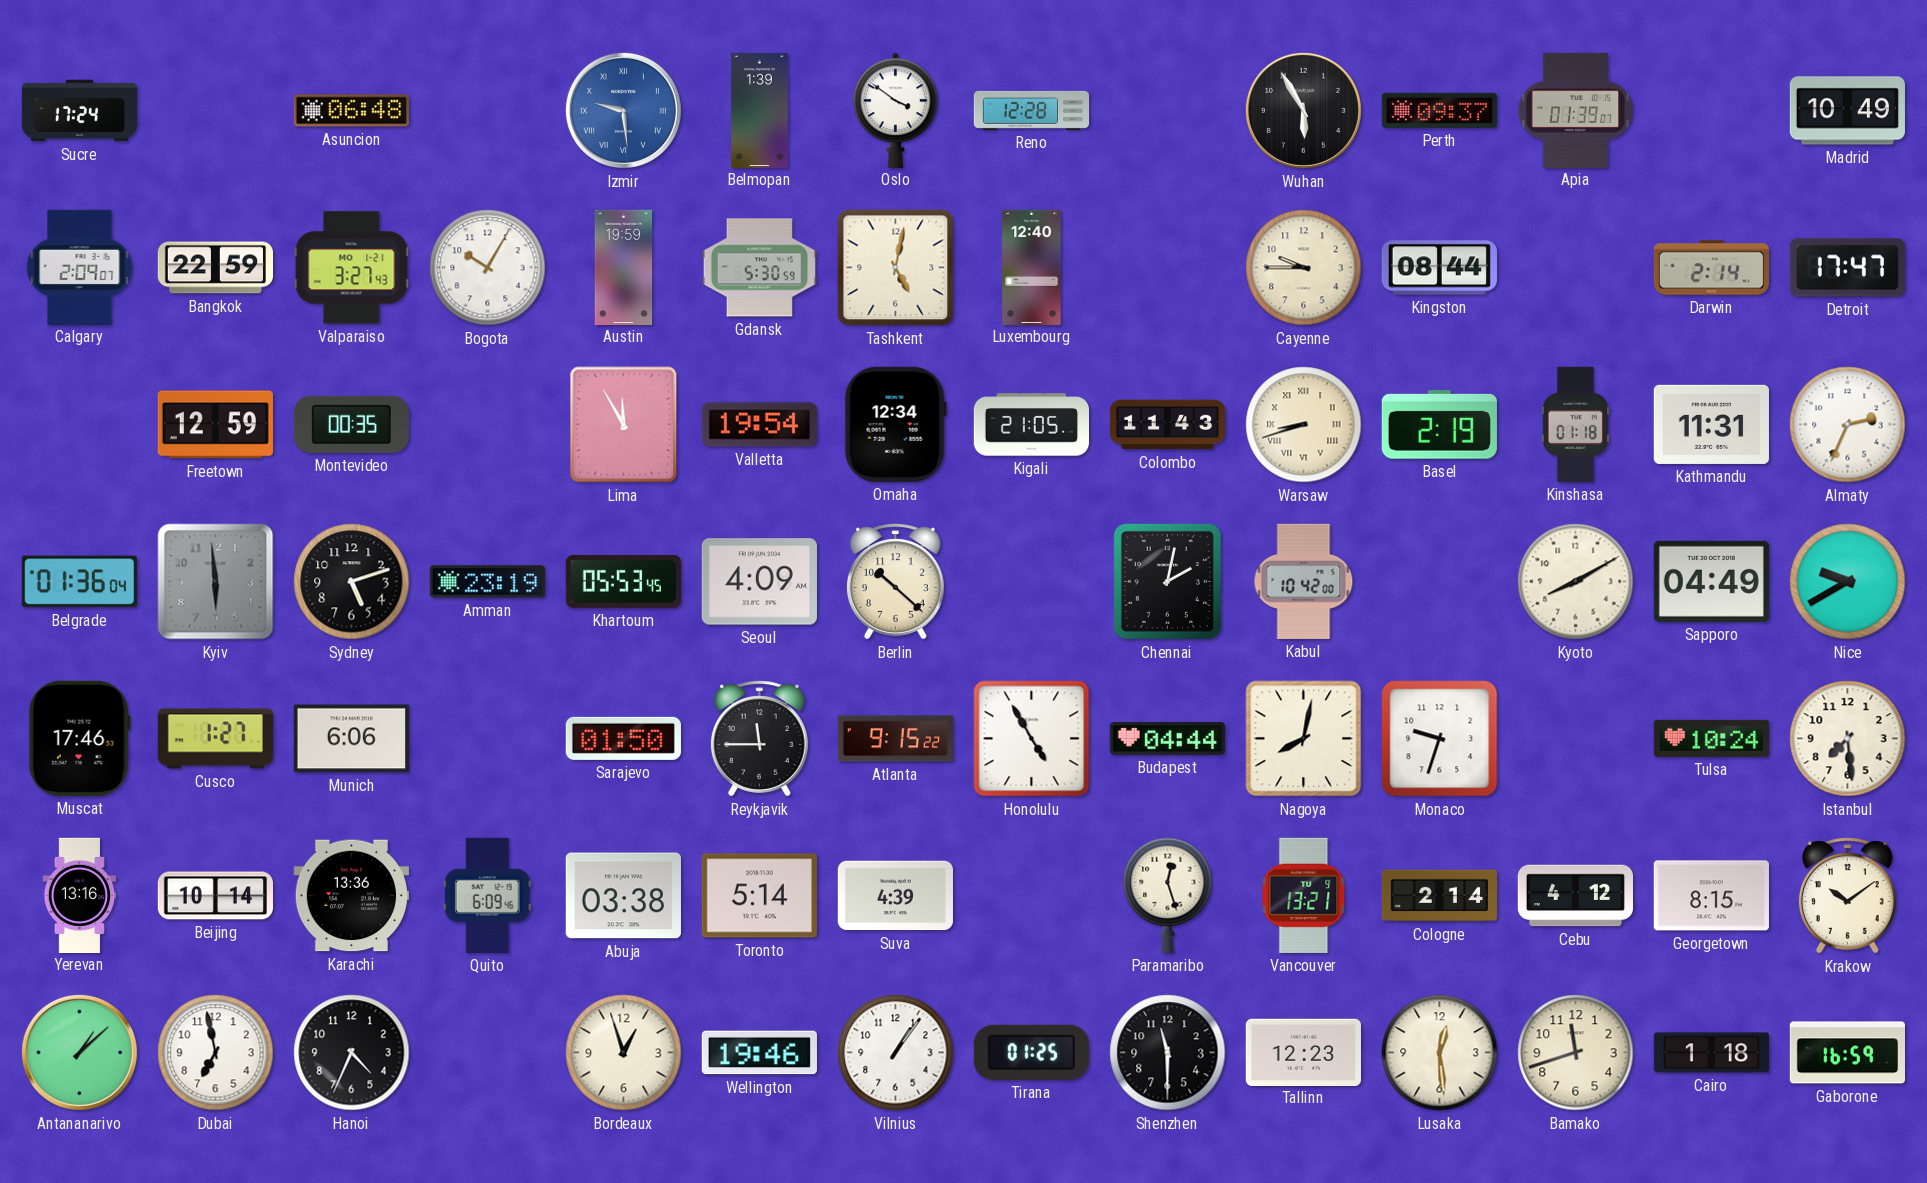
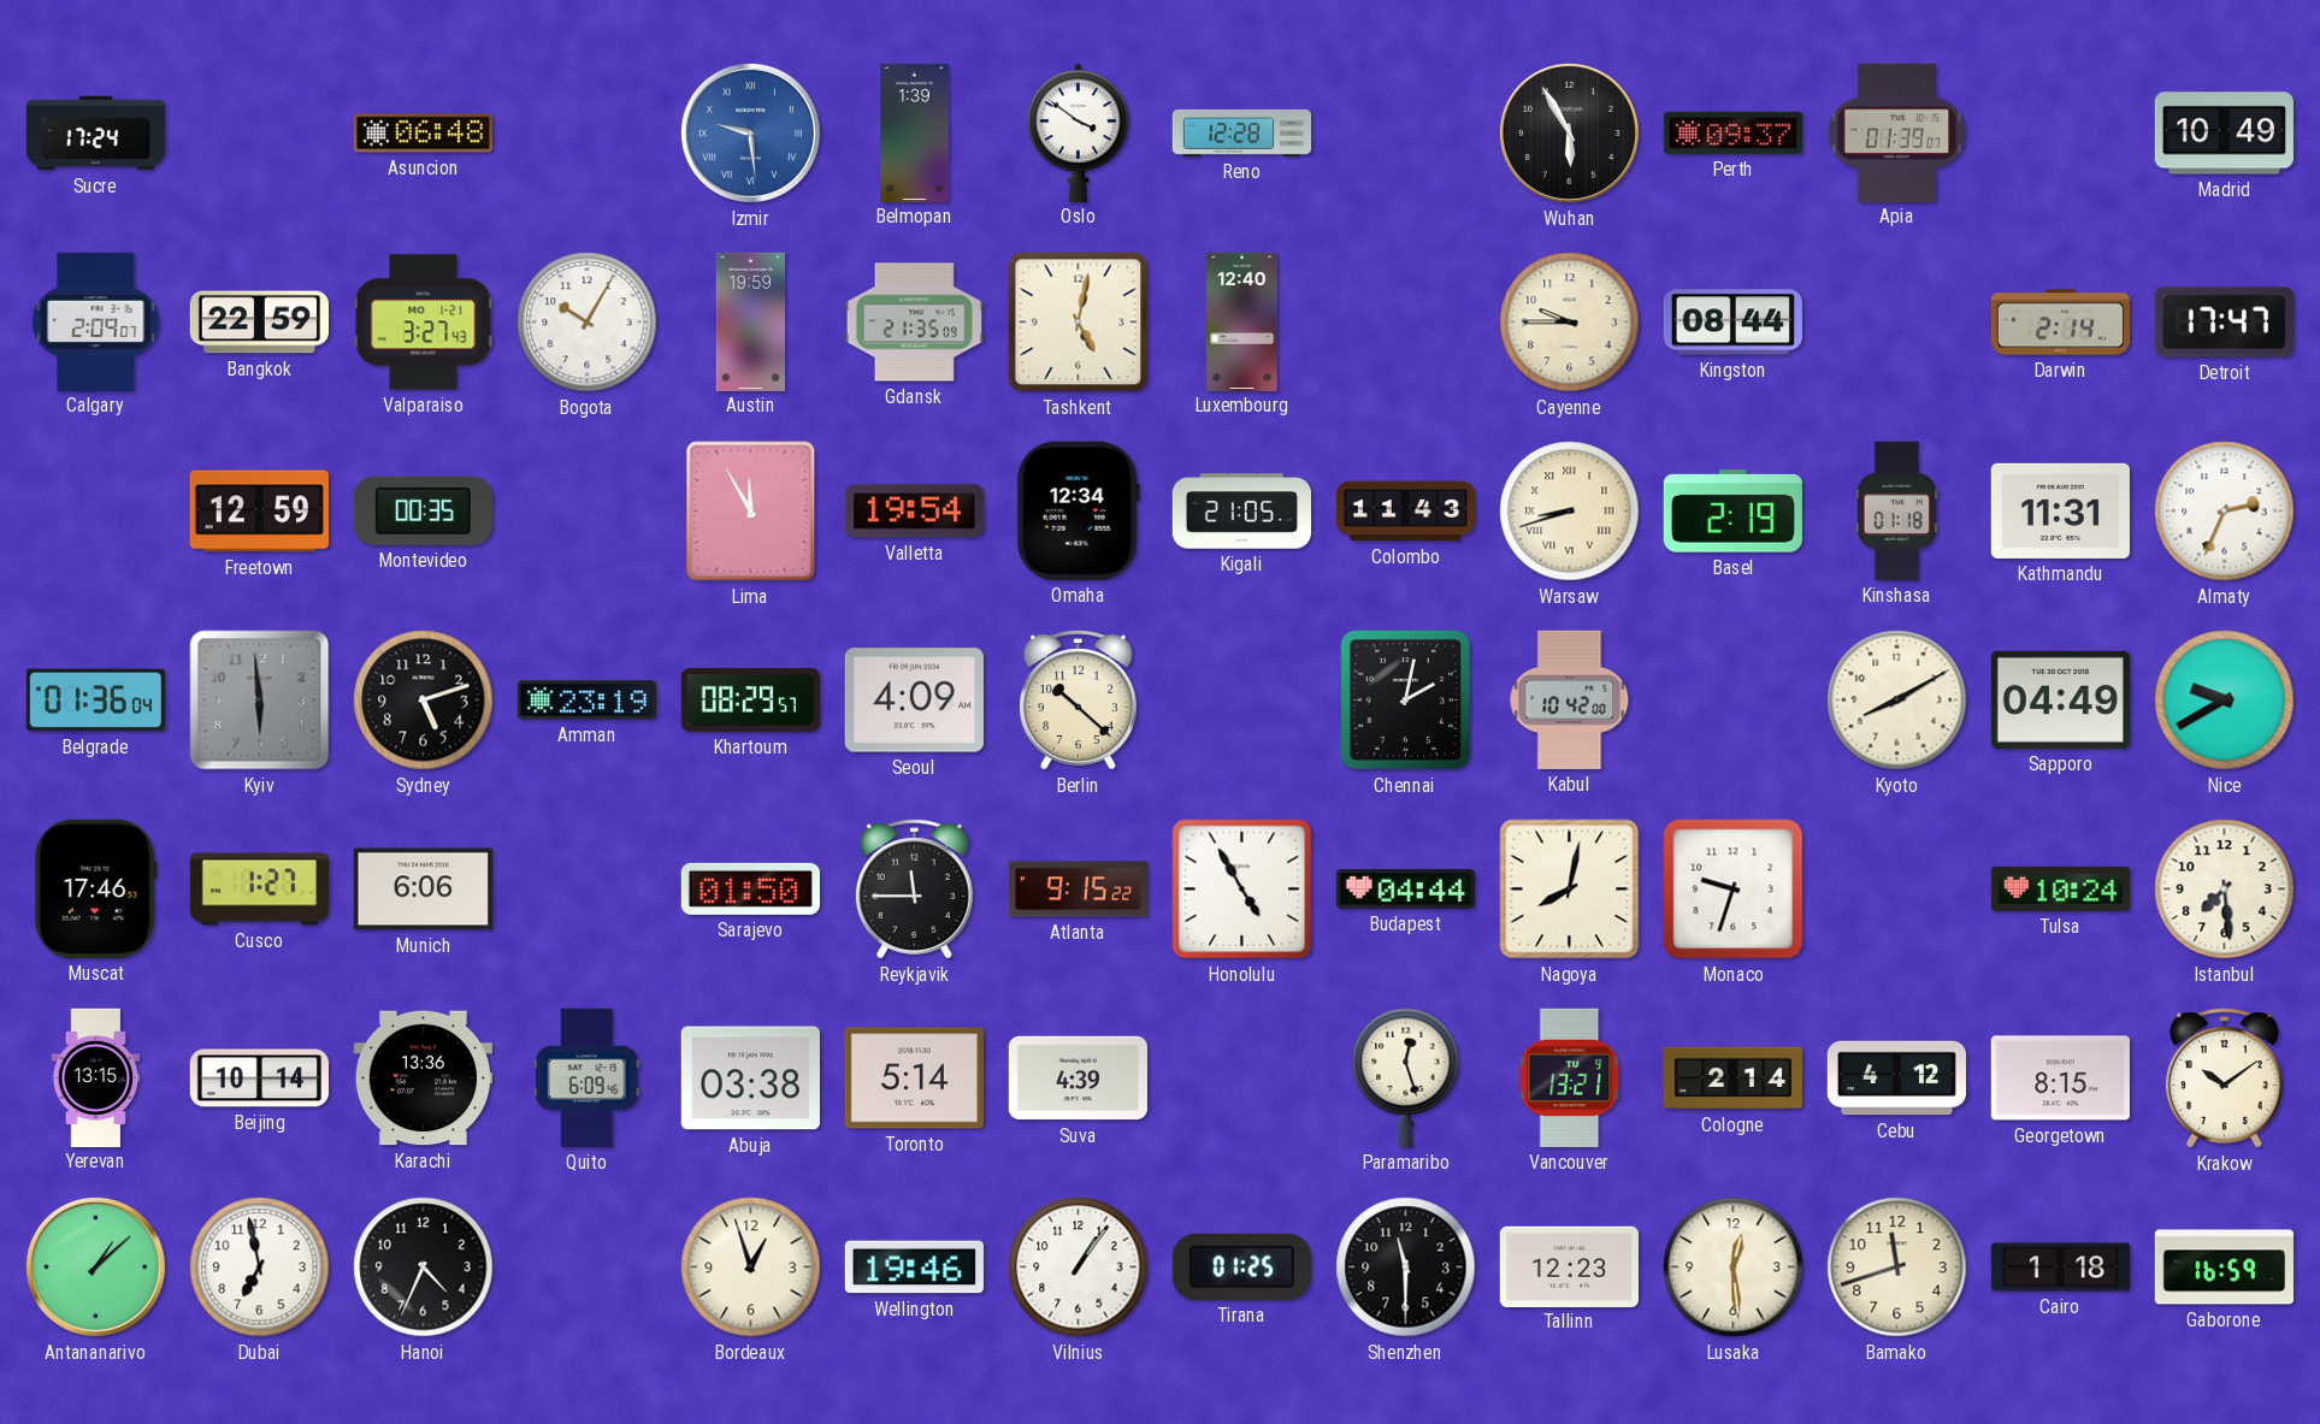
Gdansk: 5:30 -> 21:35 (914, 323)
Khartoum: 05:53 -> 08:29 (750, 699)
Yerevan: 13:16 -> 13:15 (95, 1077)
